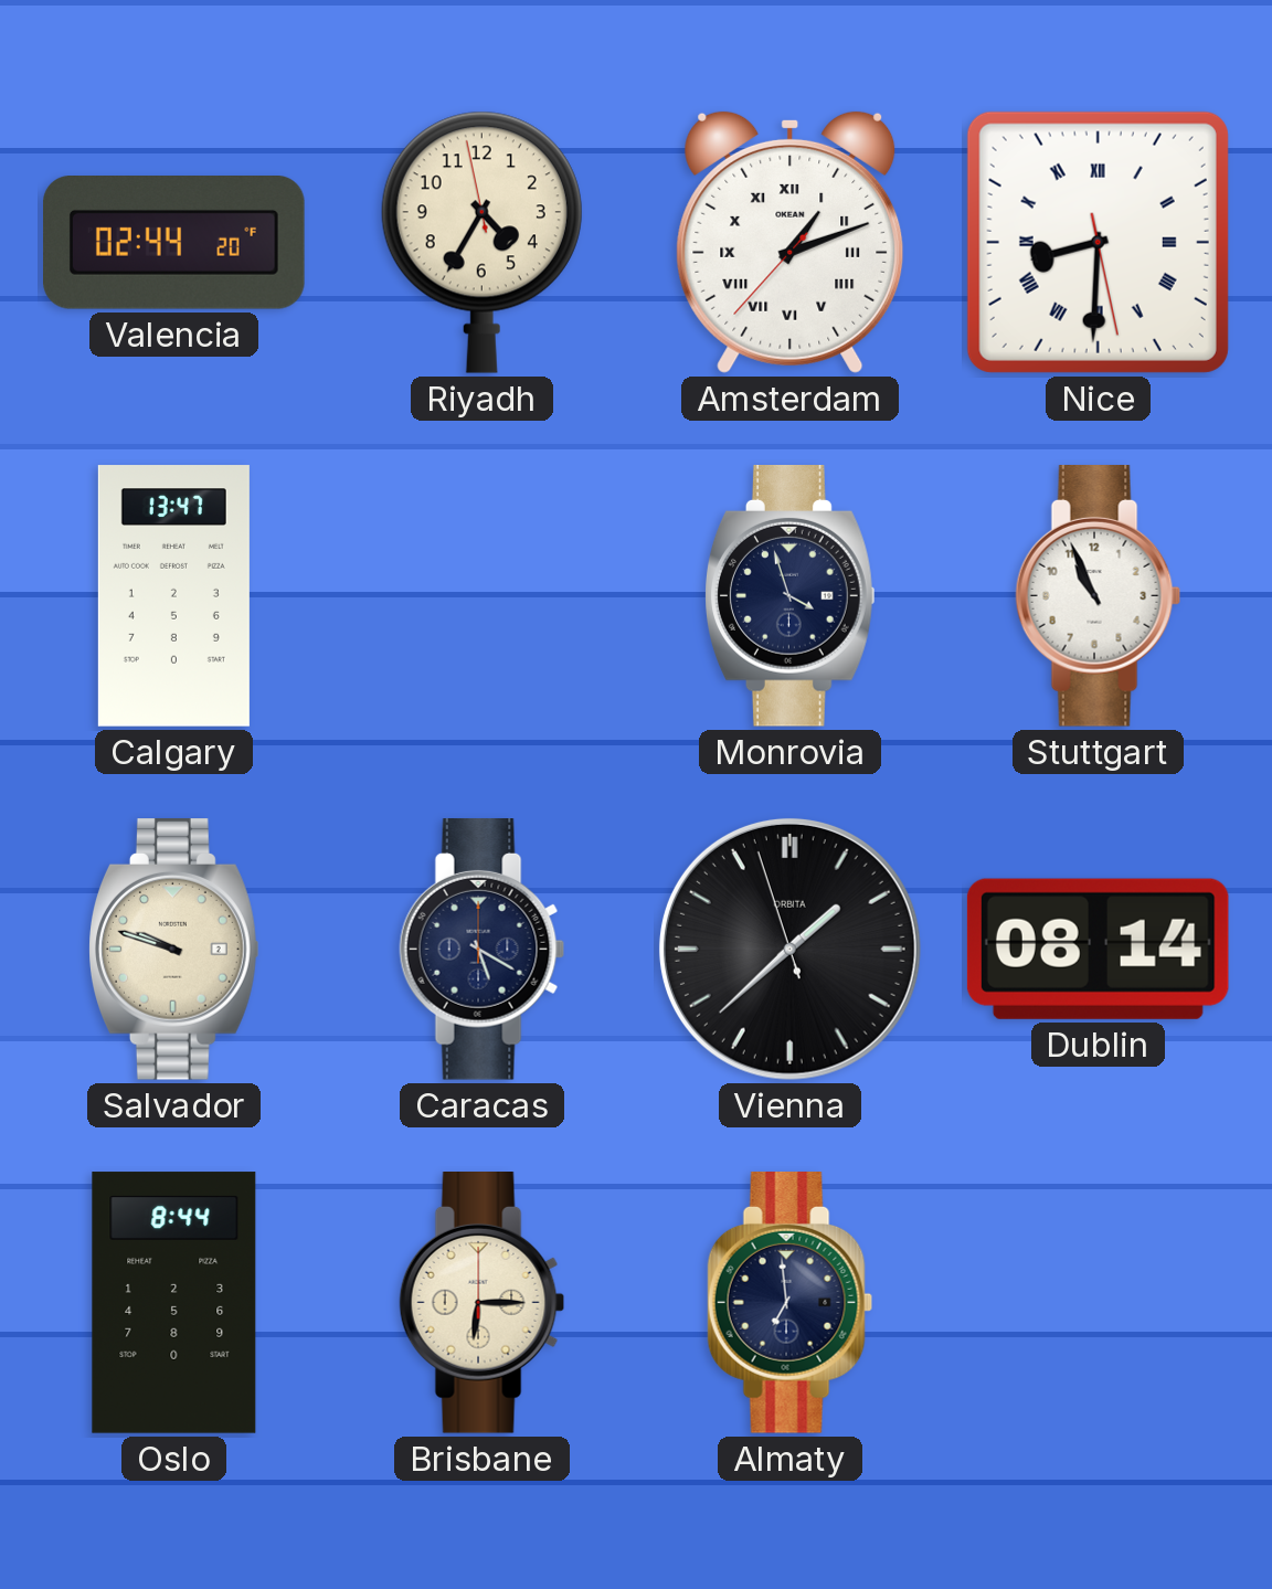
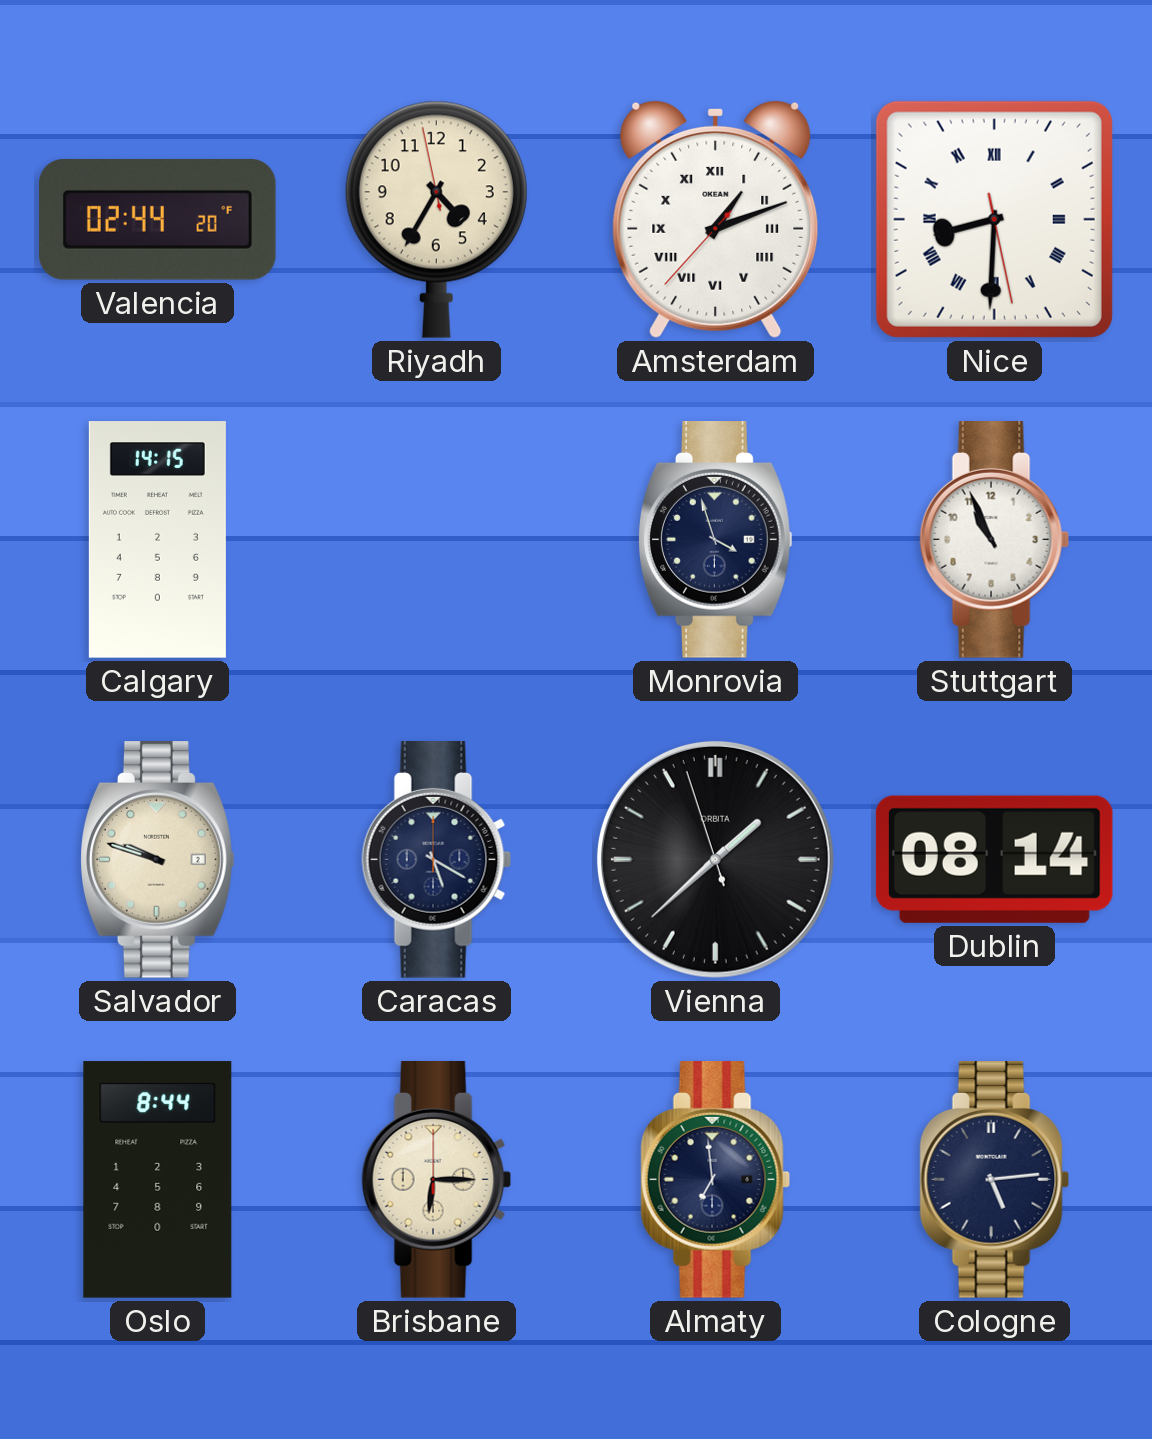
Calgary: 13:47 -> 14:15 (157, 540)
Cologne: none -> 5:14 (995, 1180)
